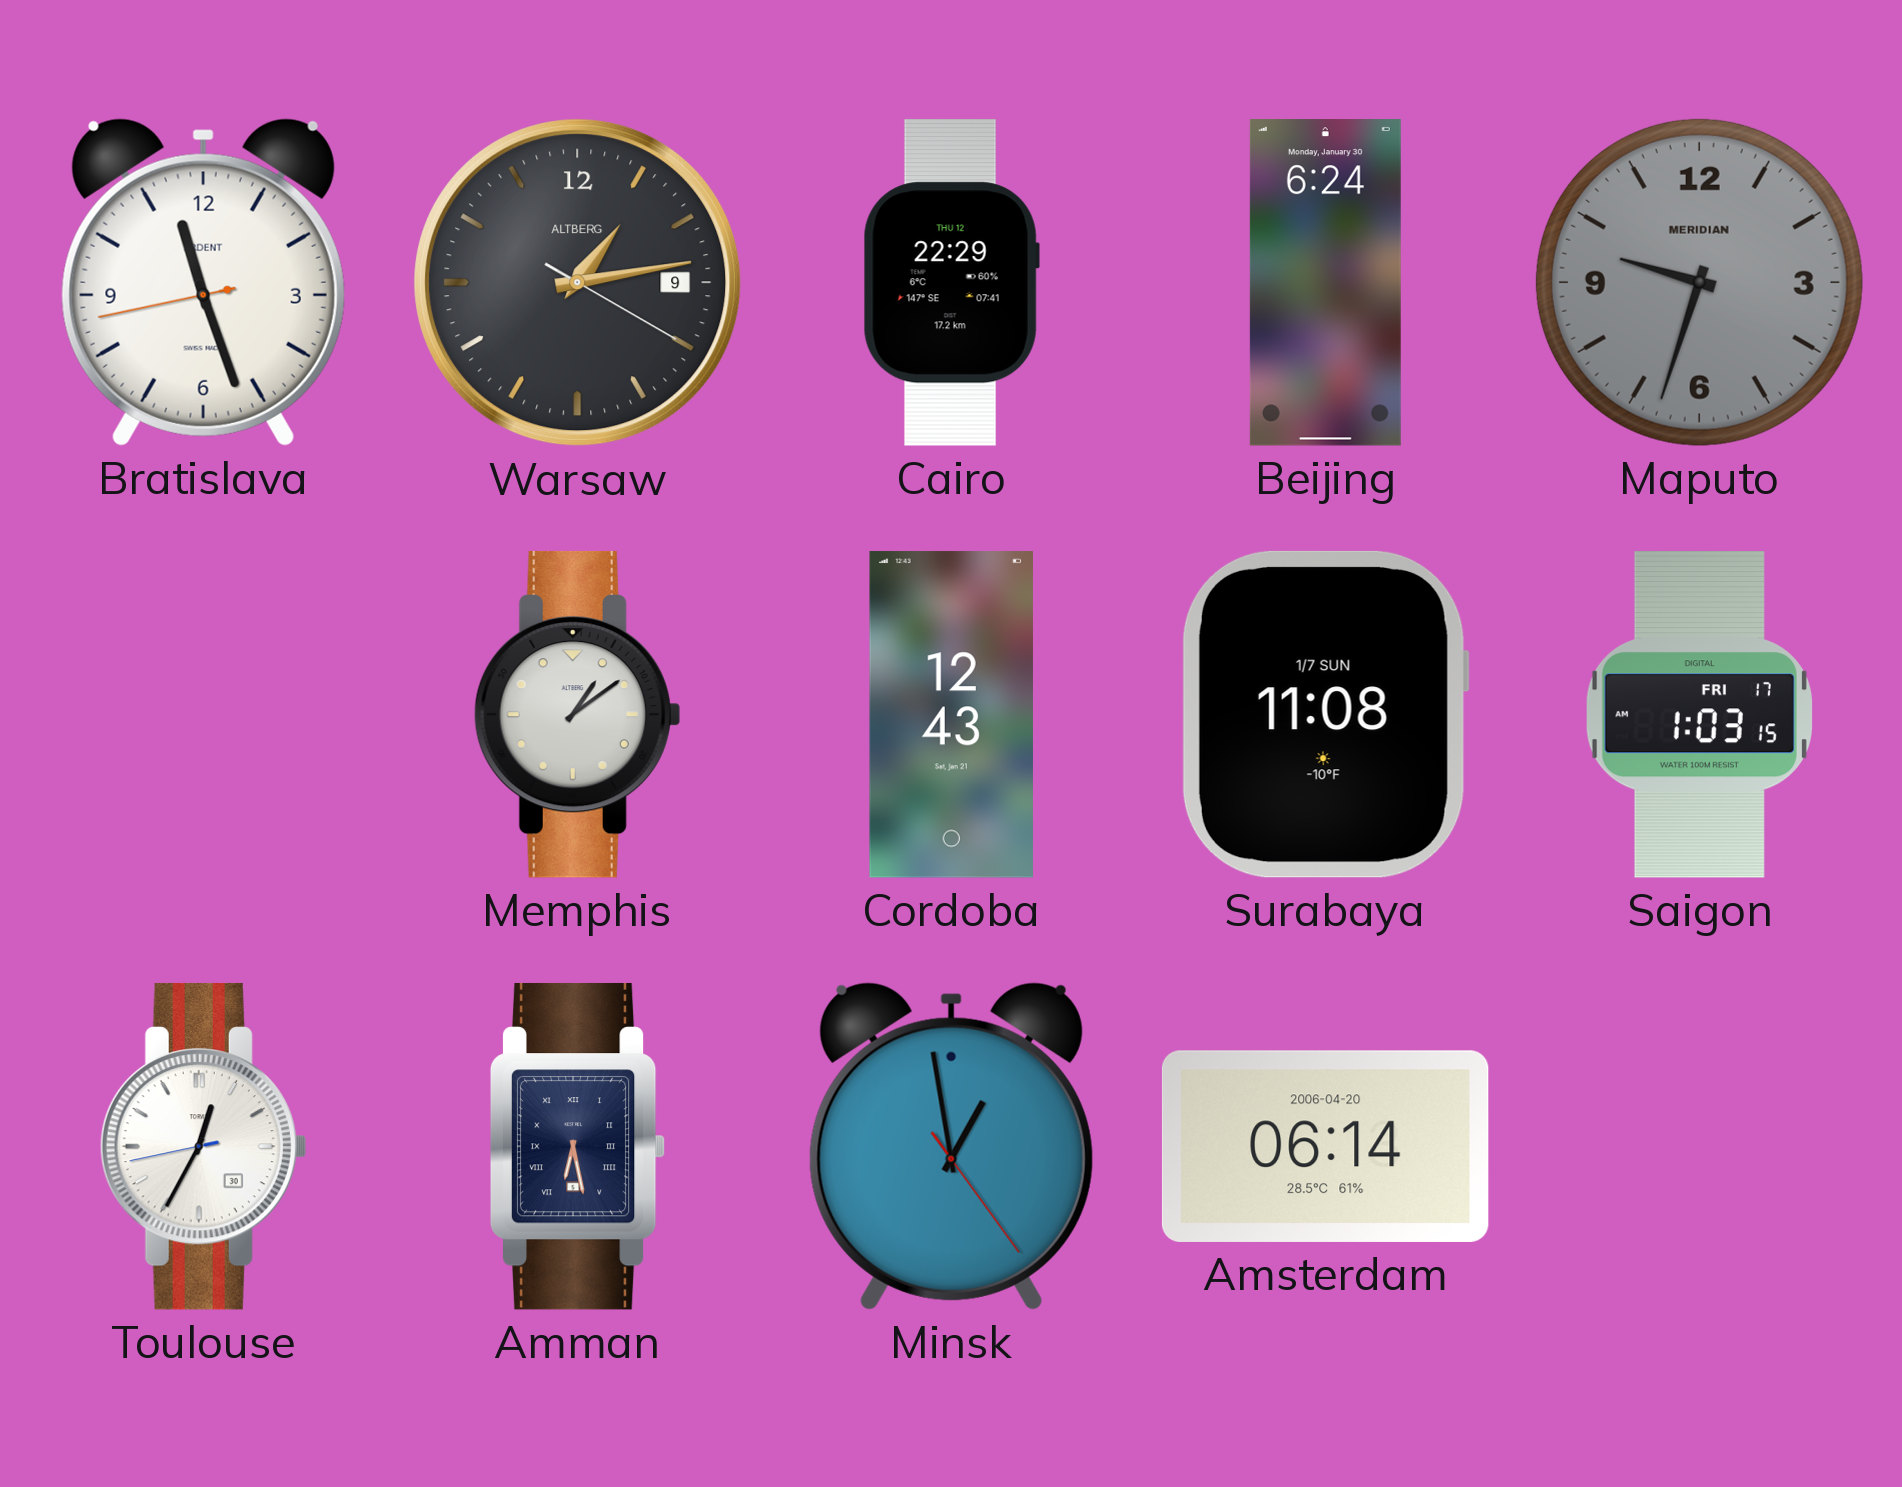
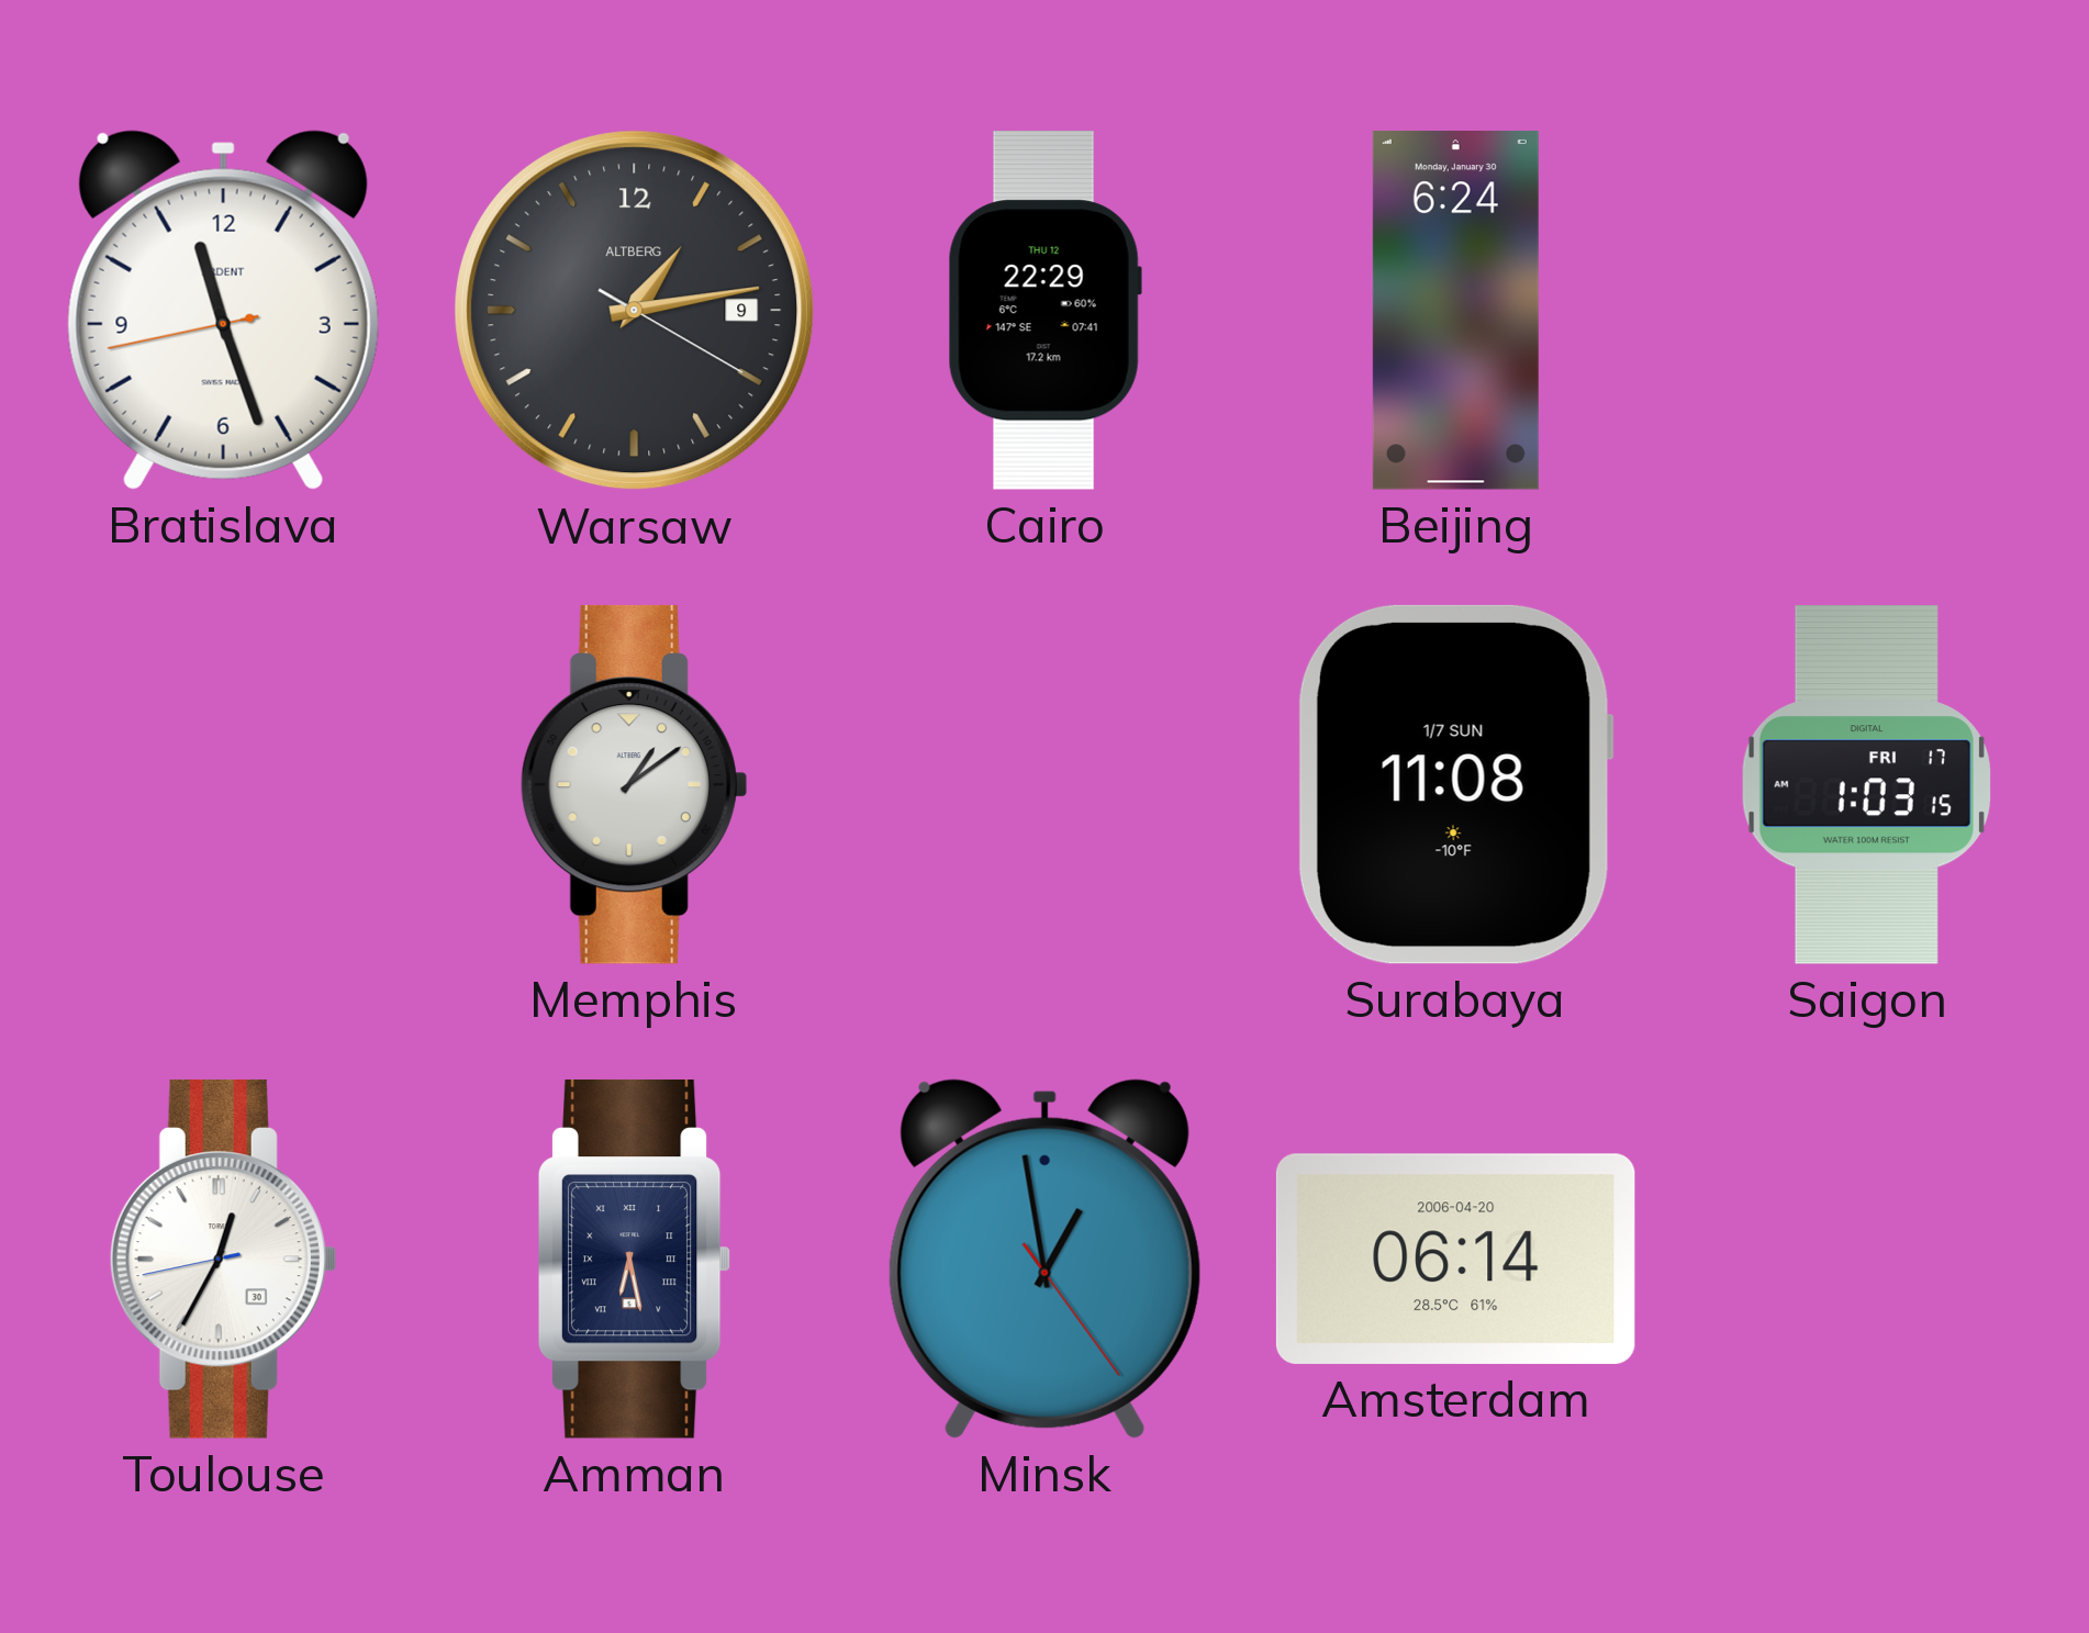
Maputo: 9:33 -> none (1699, 282)
Cordoba: 12:43 -> none (951, 715)
